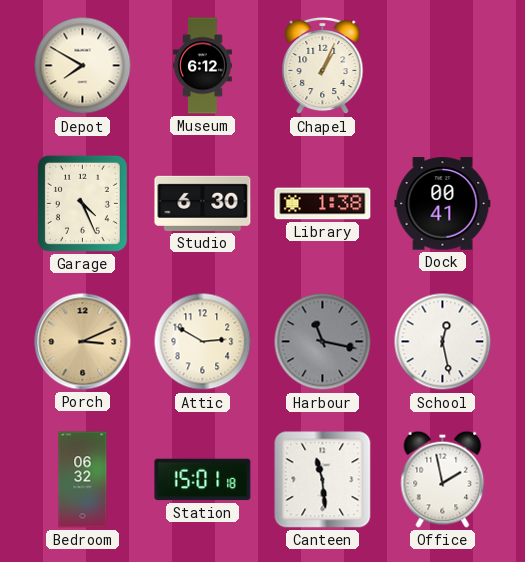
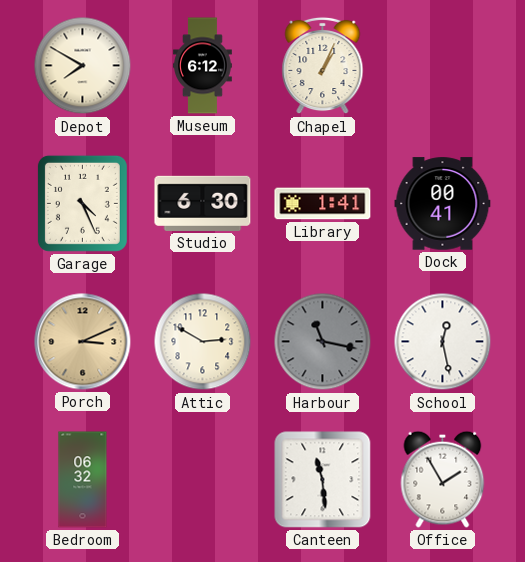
Library: 1:38 -> 1:41 (323, 204)
Station: 15:01 -> none (203, 480)
Office: 1:58 -> 1:55 (443, 479)
